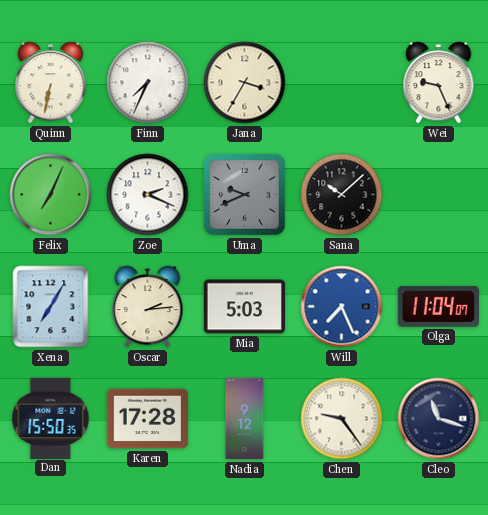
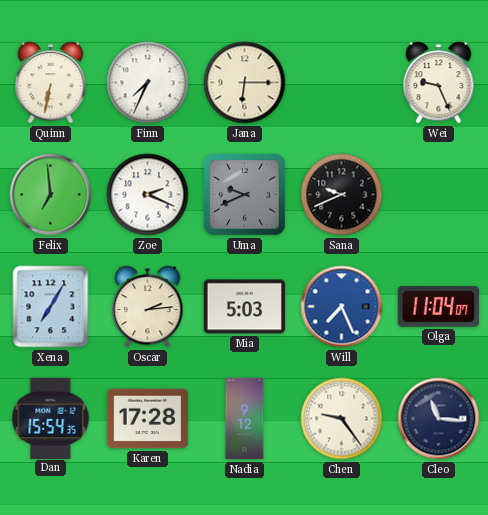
Jana: 3:35 -> 6:15 (245, 83)
Felix: 7:04 -> 6:59 (51, 195)
Sana: 10:08 -> 9:41 (342, 195)
Dan: 15:50 -> 15:54 (51, 418)
Cleo: 11:18 -> 11:16 (439, 419)
